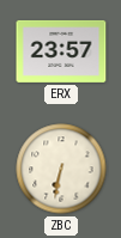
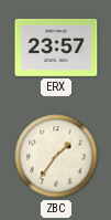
ZBC: 6:32 -> 1:36 (56, 156)
